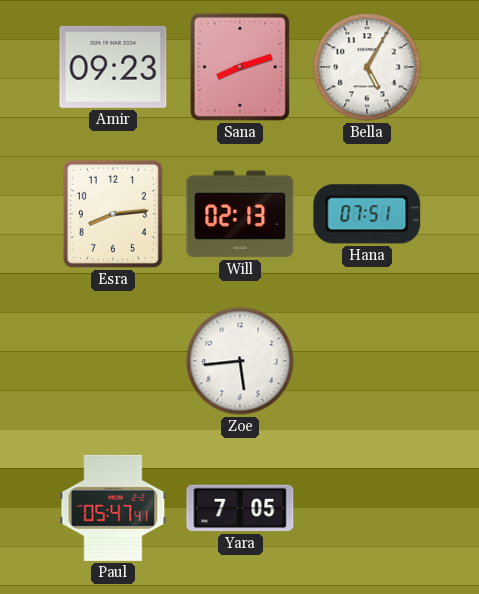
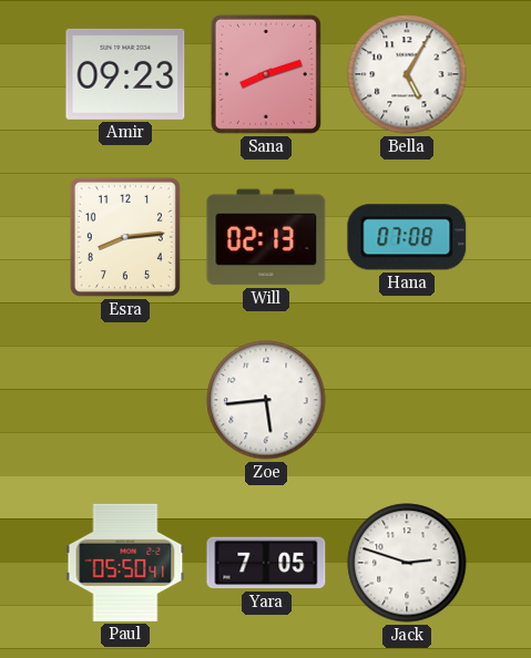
Hana: 07:51 -> 07:08 (407, 237)
Paul: 05:47 -> 05:50 (125, 563)
Jack: none -> 2:48 (407, 563)
